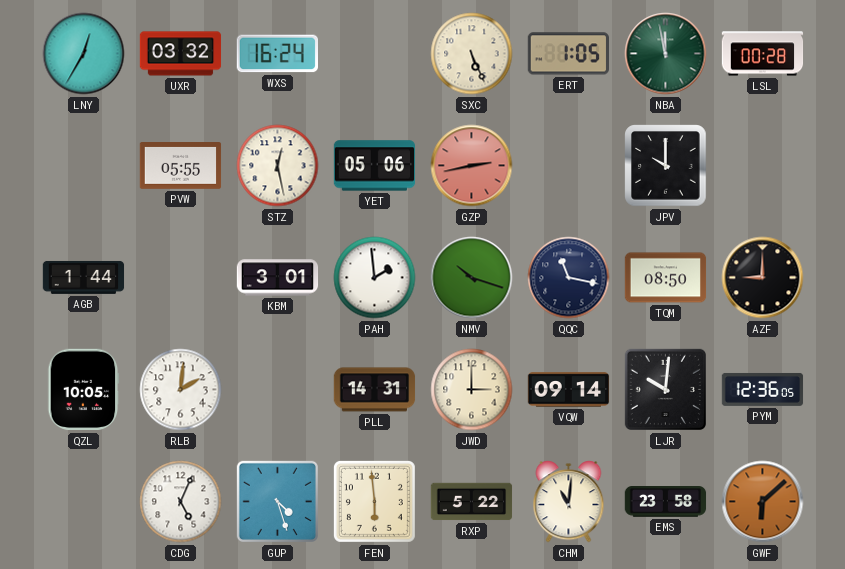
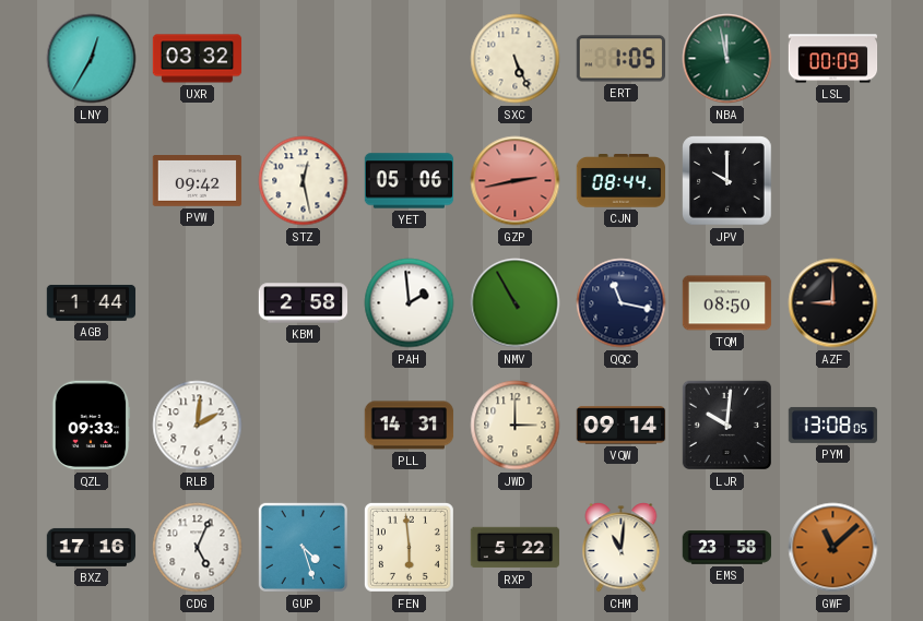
WXS: 16:24 -> none (277, 54)
LSL: 00:28 -> 00:09 (833, 59)
PVW: 05:55 -> 09:42 (198, 181)
CJN: none -> 08:44 (622, 181)
KBM: 3:01 -> 2:58 (304, 303)
NMV: 10:18 -> 10:55 (516, 303)
QZL: 10:05 -> 09:33 (92, 426)
PYM: 12:36 -> 13:08 (833, 426)
BXZ: none -> 17:16 (92, 547)
GWF: 6:08 -> 11:08 (833, 548)
